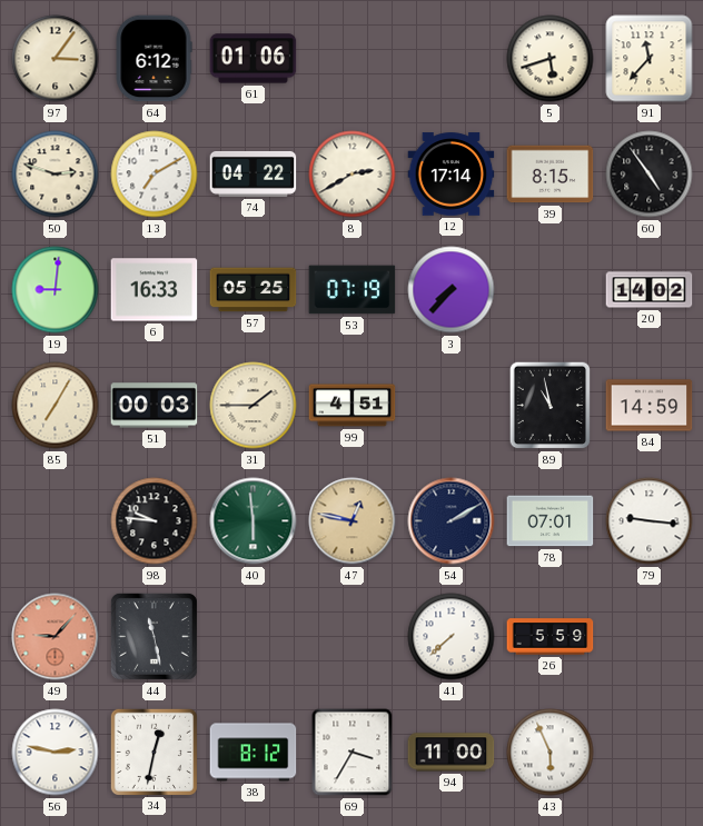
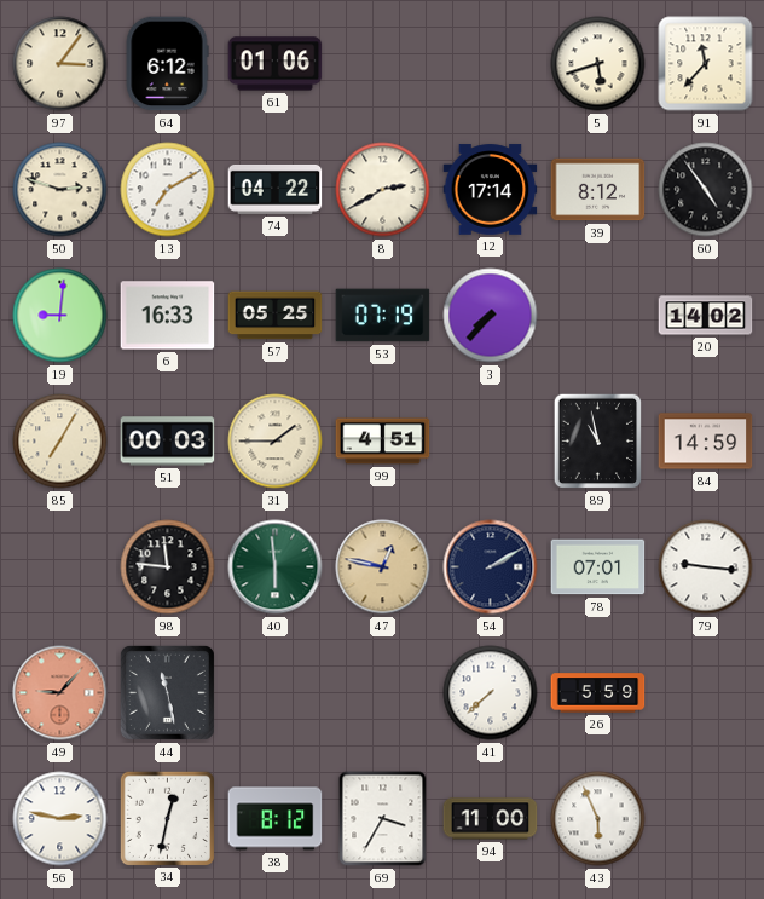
39: 8:15 -> 8:12 (598, 190)
98: 9:46 -> 11:46 (168, 567)
